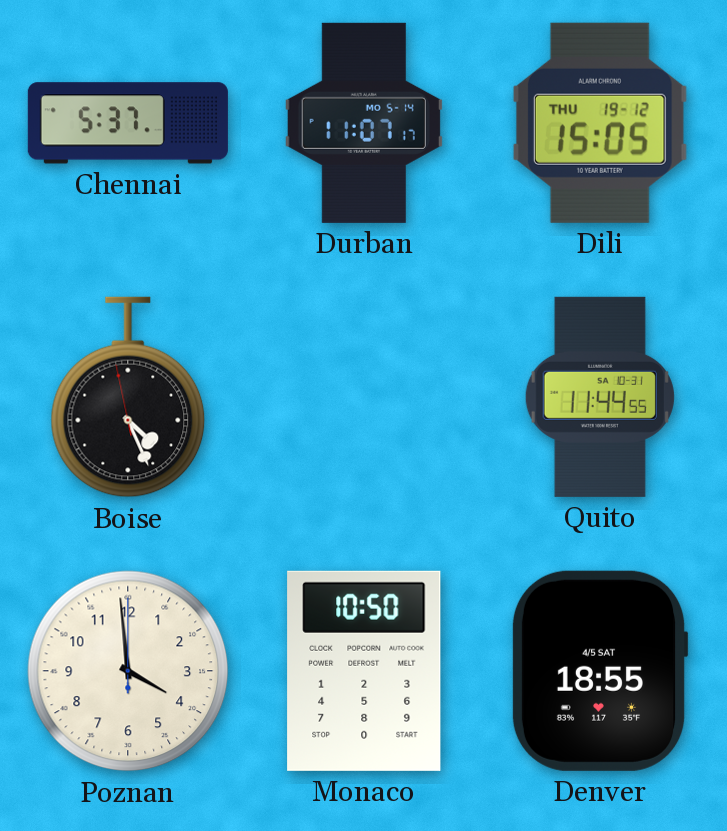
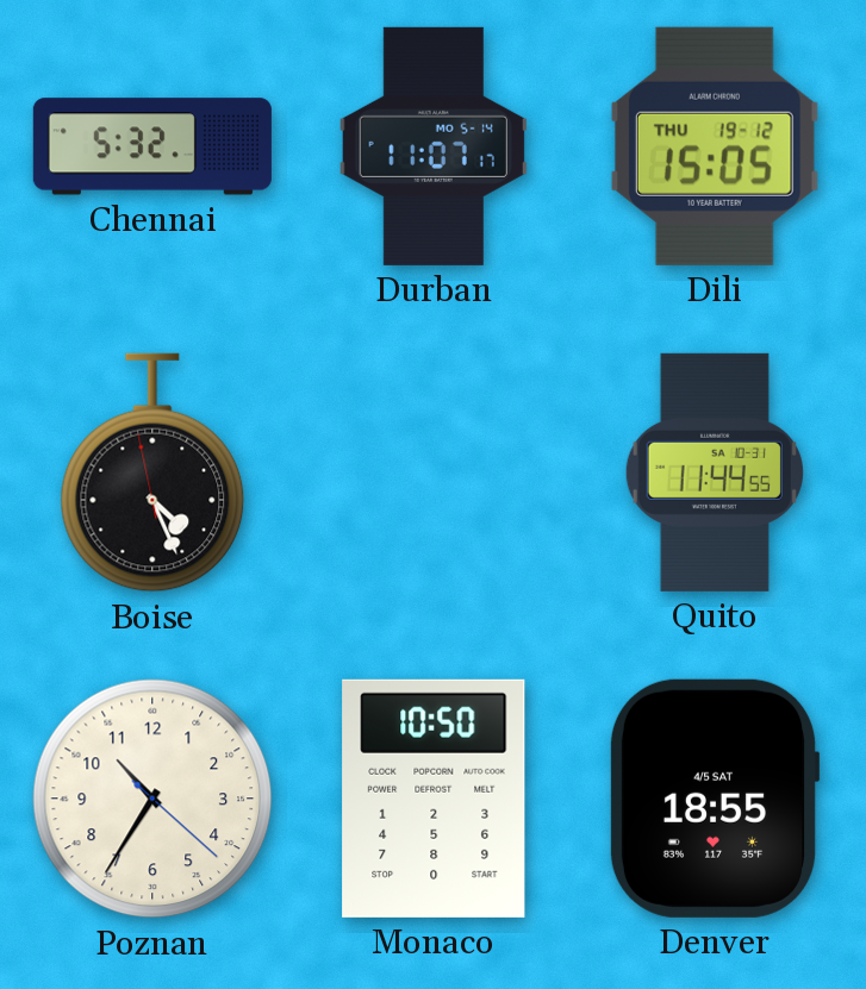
Chennai: 5:37 -> 5:32 (152, 146)
Poznan: 3:59 -> 10:35 (152, 799)
